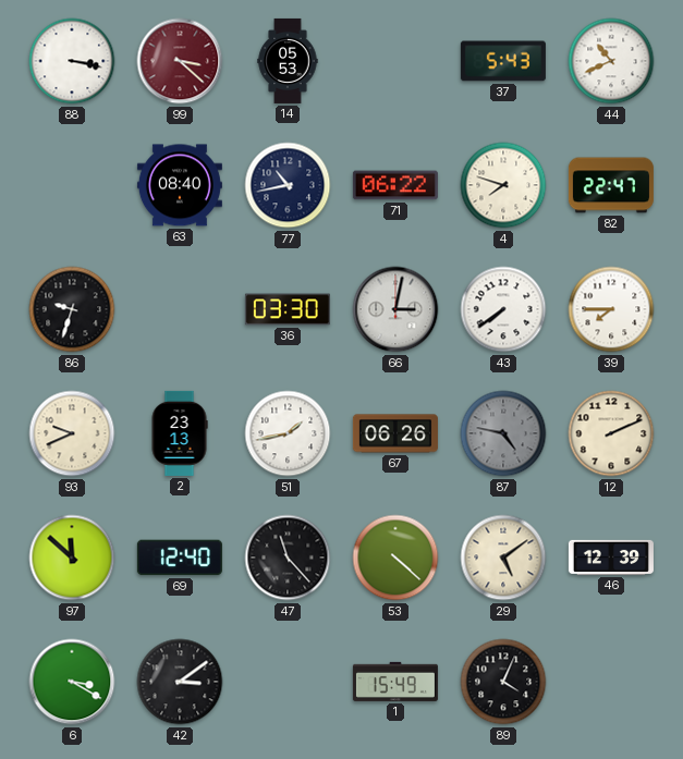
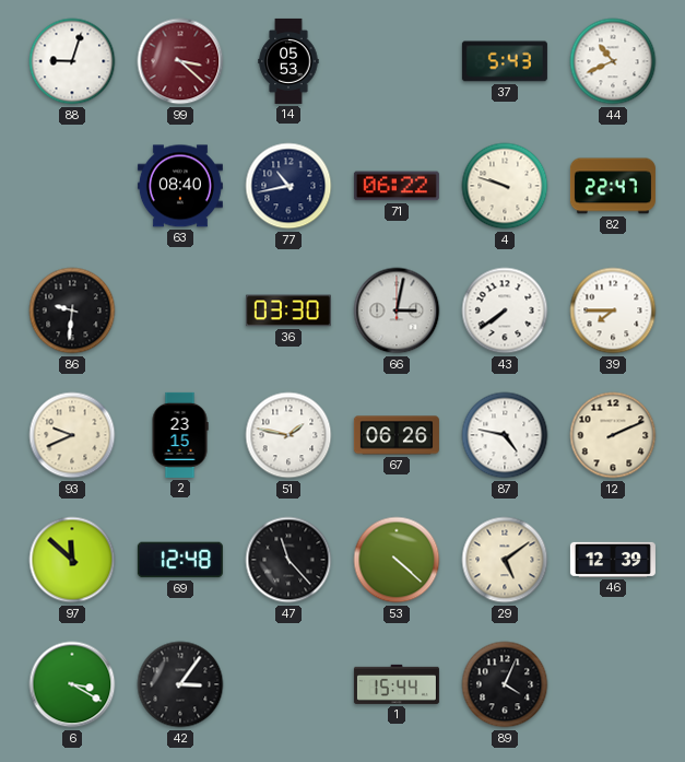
88: 3:17 -> 9:03 (72, 61)
4: 7:48 -> 9:48 (505, 186)
86: 9:33 -> 9:31 (72, 310)
2: 23:13 -> 23:15 (180, 435)
51: 1:43 -> 1:47 (288, 435)
87 dial: grey -> white (505, 435)
69: 12:40 -> 12:48 (180, 560)
42: 3:09 -> 3:06 (180, 684)
1: 15:49 -> 15:44 (397, 684)
